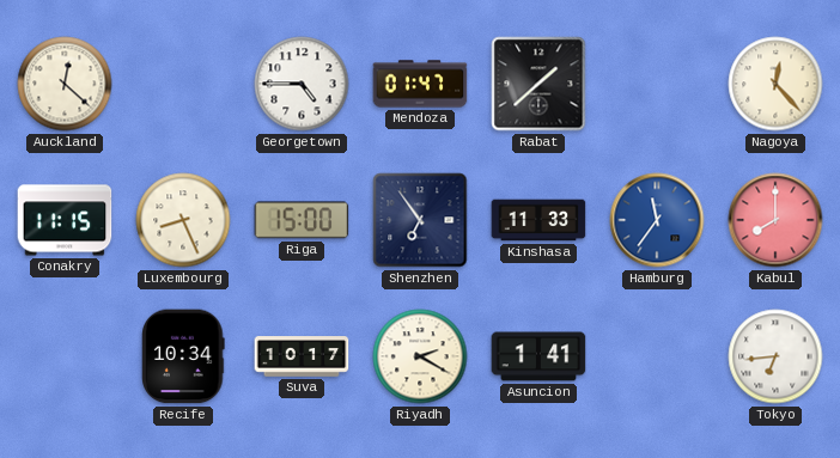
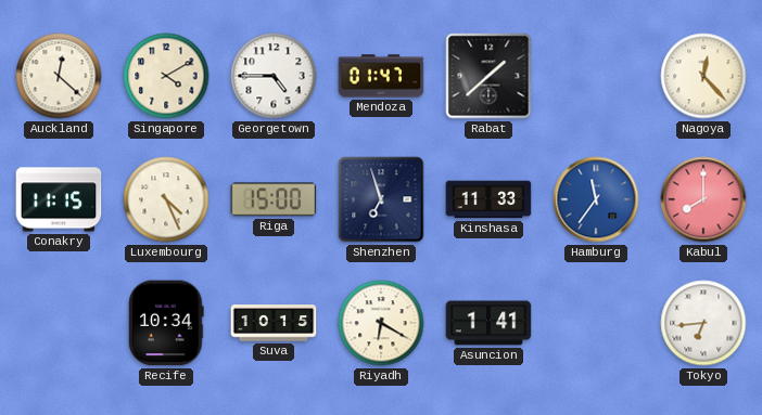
Singapore: none -> 4:10 (166, 76)
Luxembourg: 8:26 -> 4:26 (166, 199)
Shenzhen: 6:54 -> 6:57 (381, 199)
Suva: 10:17 -> 10:15 (274, 323)
Riyadh: 2:20 -> 6:20 (381, 323)
